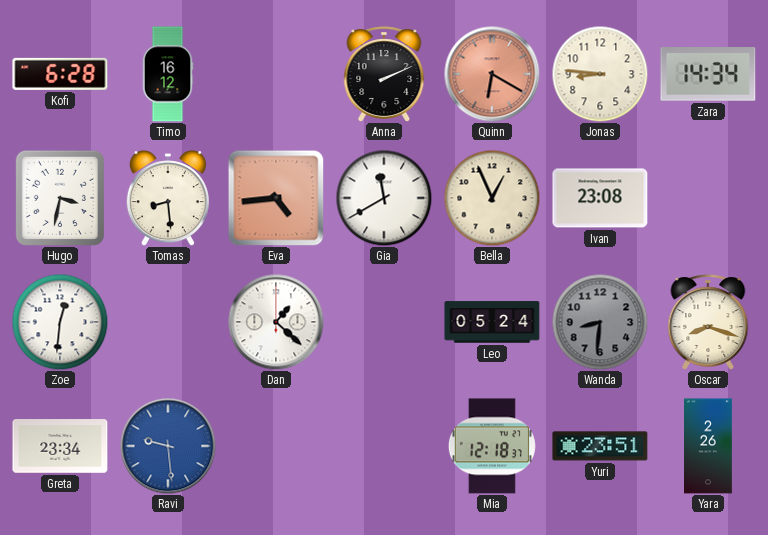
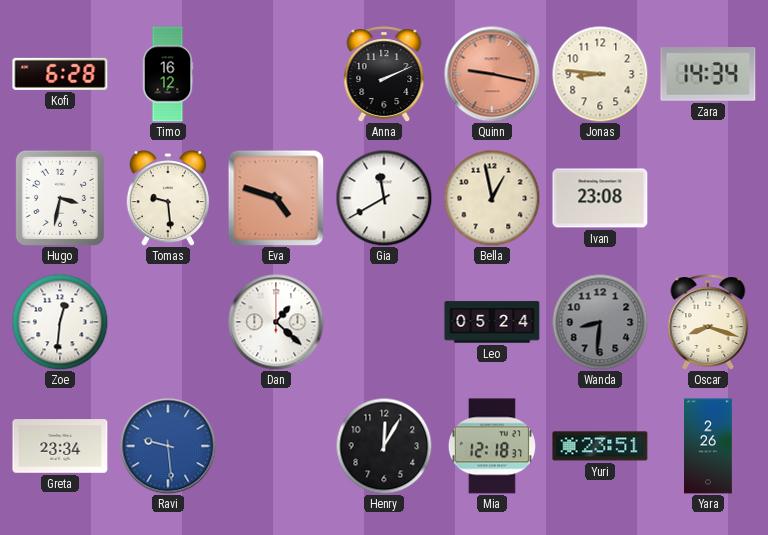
Quinn: 6:20 -> 9:17 (492, 74)
Tomas: 8:29 -> 9:29 (168, 198)
Eva: 4:44 -> 4:48 (276, 198)
Bella: 12:56 -> 12:58 (492, 198)
Henry: none -> 12:05 (384, 446)
